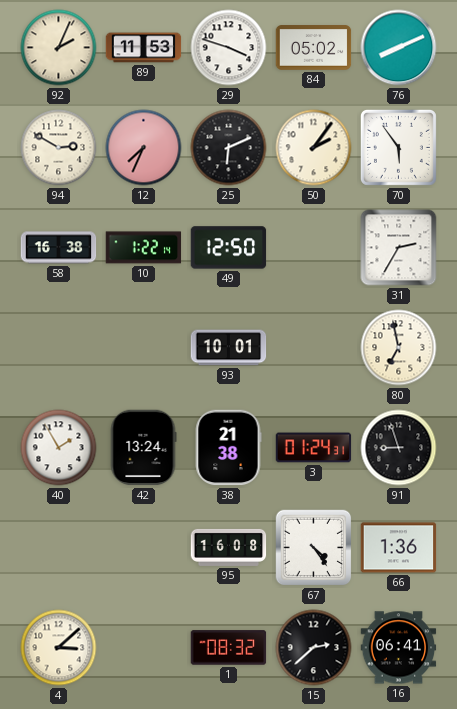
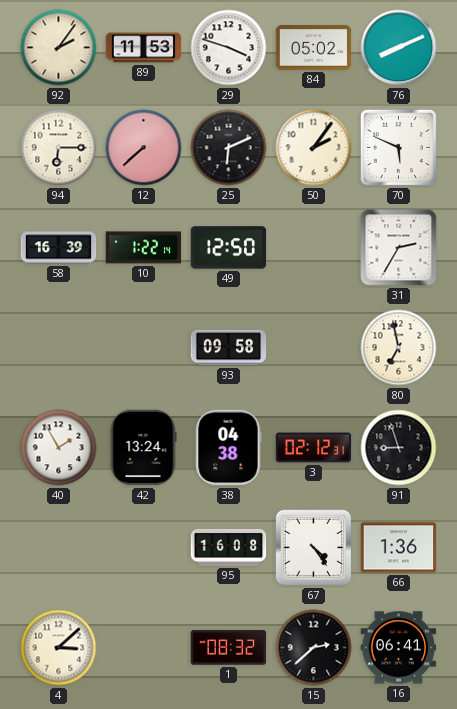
92: 2:04 -> 2:06 (59, 48)
94: 2:50 -> 6:15 (59, 148)
12: 7:34 -> 7:38 (144, 148)
70: 5:54 -> 5:49 (398, 147)
58: 16:38 -> 16:39 (59, 248)
93: 10:01 -> 09:58 (229, 348)
38: 21:38 -> 04:38 (228, 448)
3: 01:24 -> 02:12 (314, 448)
